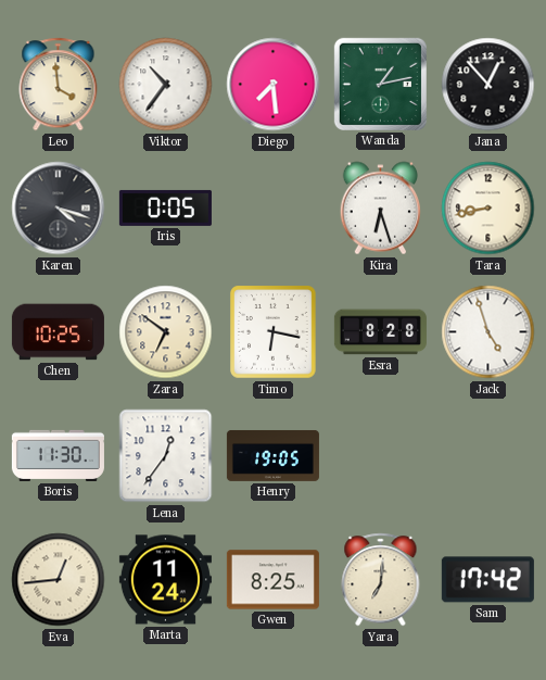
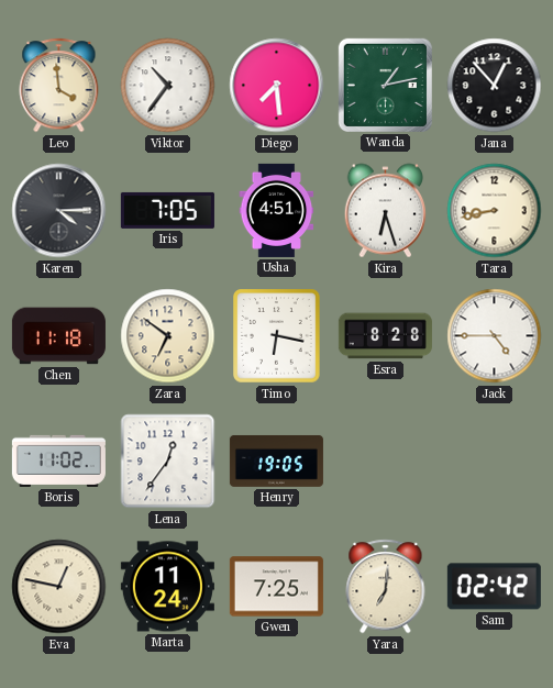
Karen: 4:18 -> 4:15 (59, 211)
Iris: 0:05 -> 7:05 (167, 210)
Usha: none -> 4:51 (277, 210)
Chen: 10:25 -> 11:18 (58, 336)
Jack: 4:57 -> 4:45 (495, 336)
Boris: 11:30 -> 11:02 (58, 460)
Eva: 12:44 -> 12:47 (59, 587)
Gwen: 8:25 -> 7:25 (276, 587)
Sam: 17:42 -> 02:42 (494, 587)
